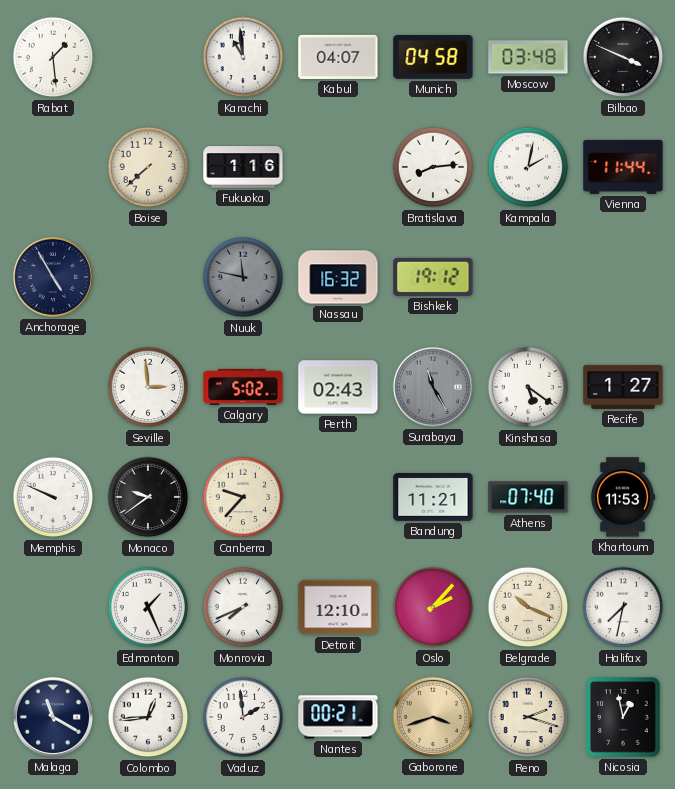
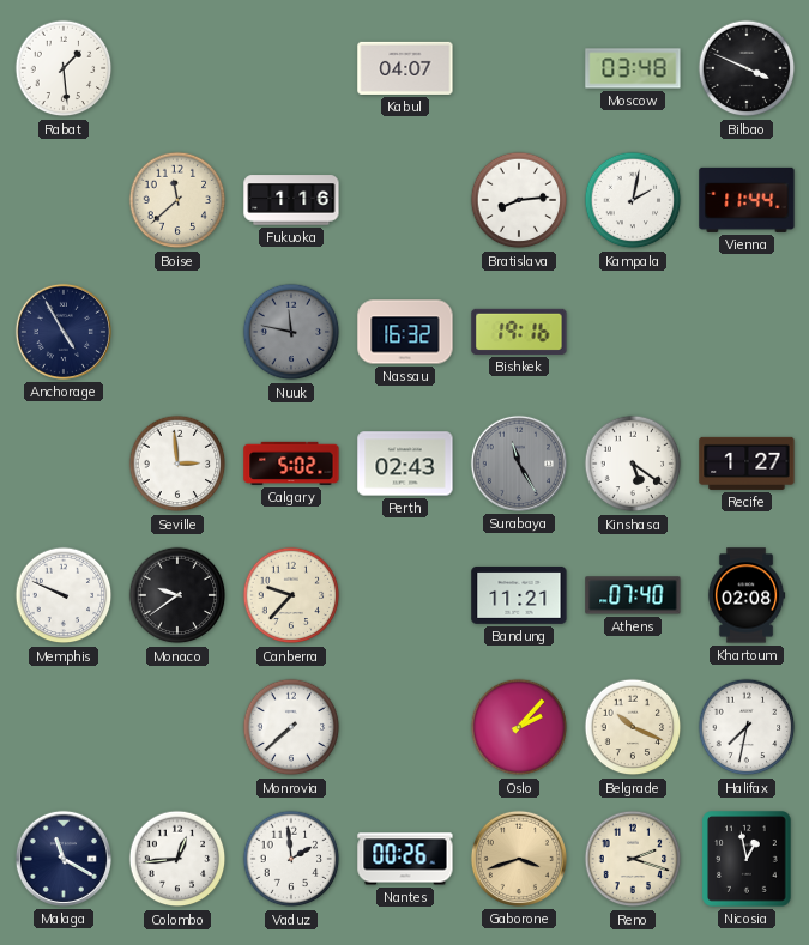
Karachi: 10:59 -> none (243, 57)
Munich: 04:58 -> none (433, 57)
Boise: 7:38 -> 11:38 (177, 200)
Bishkek: 19:12 -> 19:16 (519, 332)
Khartoum: 11:53 -> 02:08 (747, 595)
Edmonton: 1:26 -> none (148, 607)
Monrovia: 7:41 -> 7:38 (291, 727)
Detroit: 12:10 -> none (338, 607)
Nantes: 00:21 -> 00:26 (405, 859)
